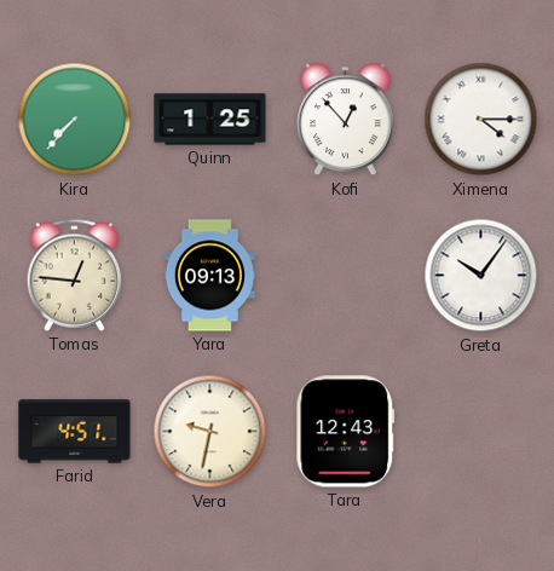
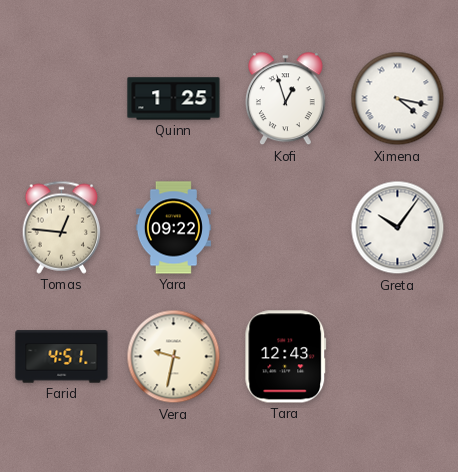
Kira: 7:37 -> none (75, 120)
Kofi: 12:53 -> 12:57 (285, 99)
Ximena: 4:15 -> 4:17 (398, 99)
Yara: 09:13 -> 09:22 (173, 228)
